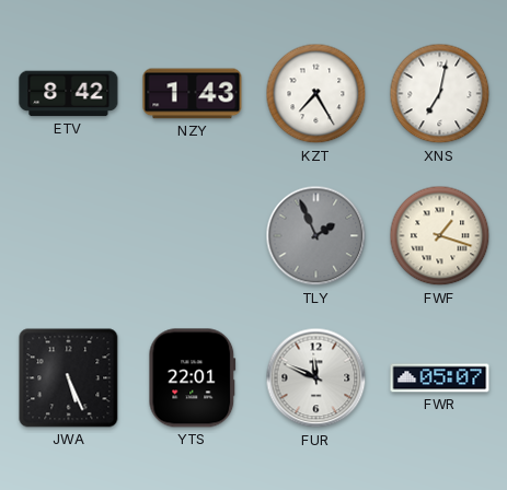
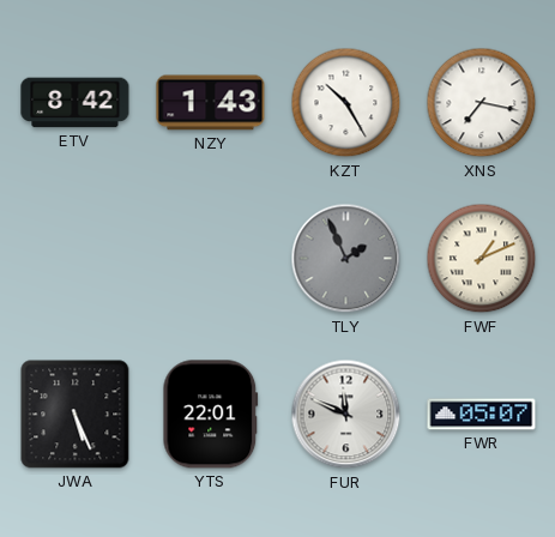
KZT: 7:25 -> 10:25 (346, 103)
XNS: 7:02 -> 7:17 (482, 103)
FWF: 1:18 -> 1:11 (482, 259)
